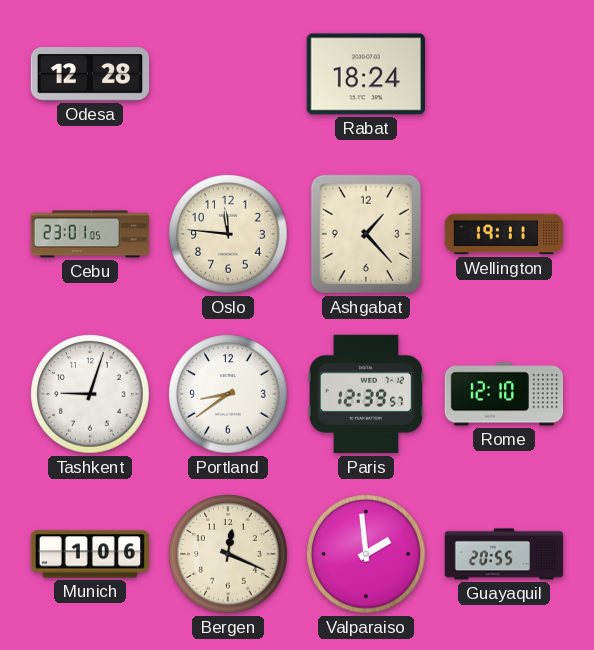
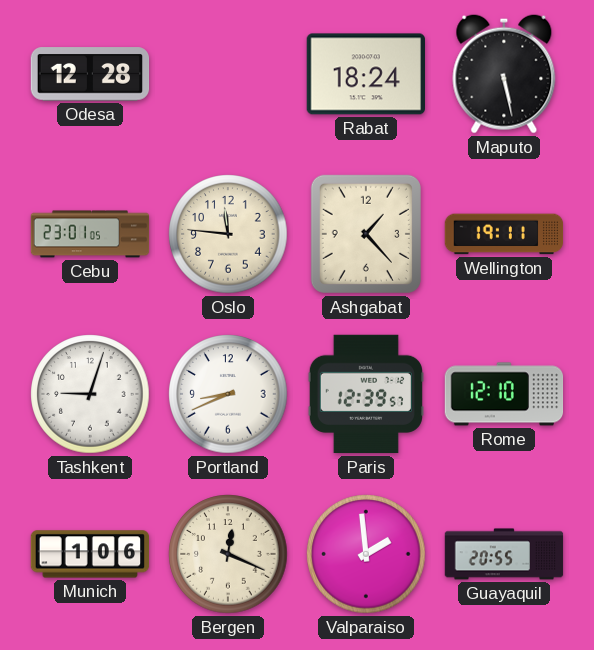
Maputo: none -> 5:28 (504, 74)
Portland: 8:39 -> 8:41 (228, 394)
